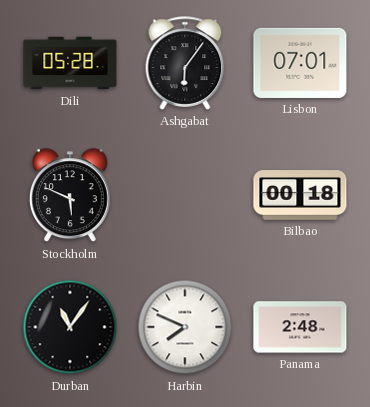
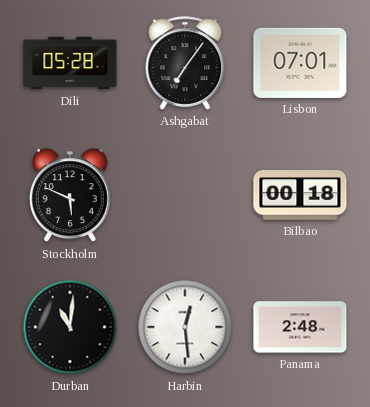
Ashgabat: 6:06 -> 7:06 (185, 63)
Durban: 11:06 -> 11:01 (70, 327)
Harbin: 7:49 -> 12:29 (185, 327)
